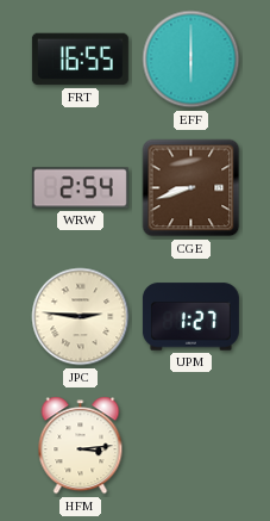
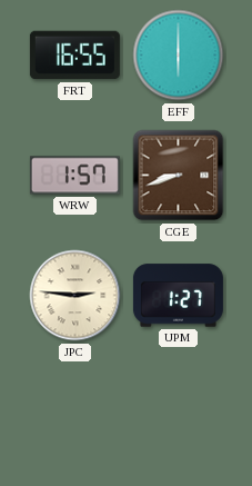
WRW: 2:54 -> 1:57 (74, 176)
HFM: 3:14 -> none (81, 446)
